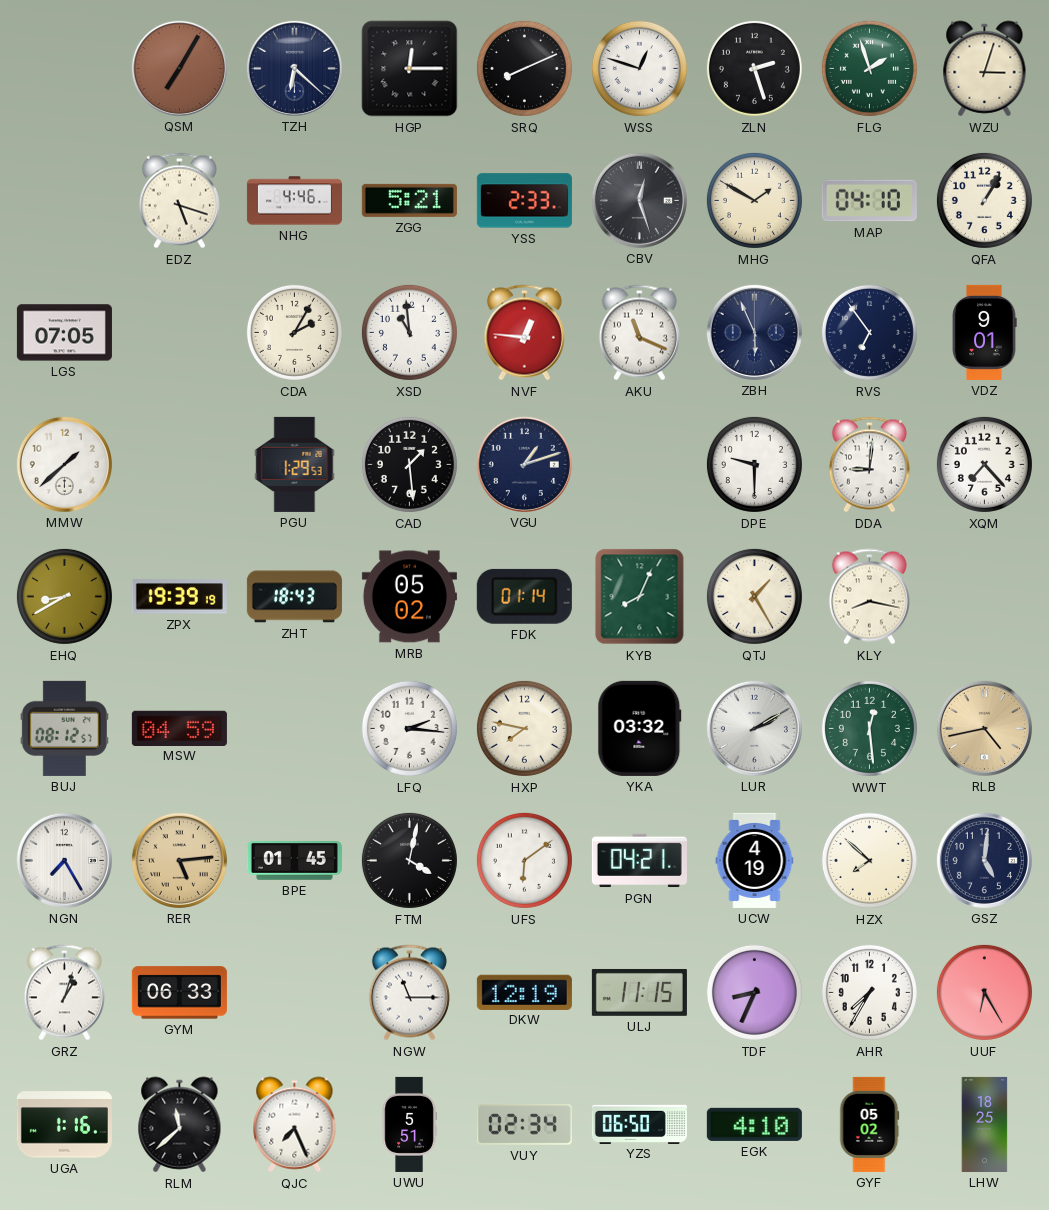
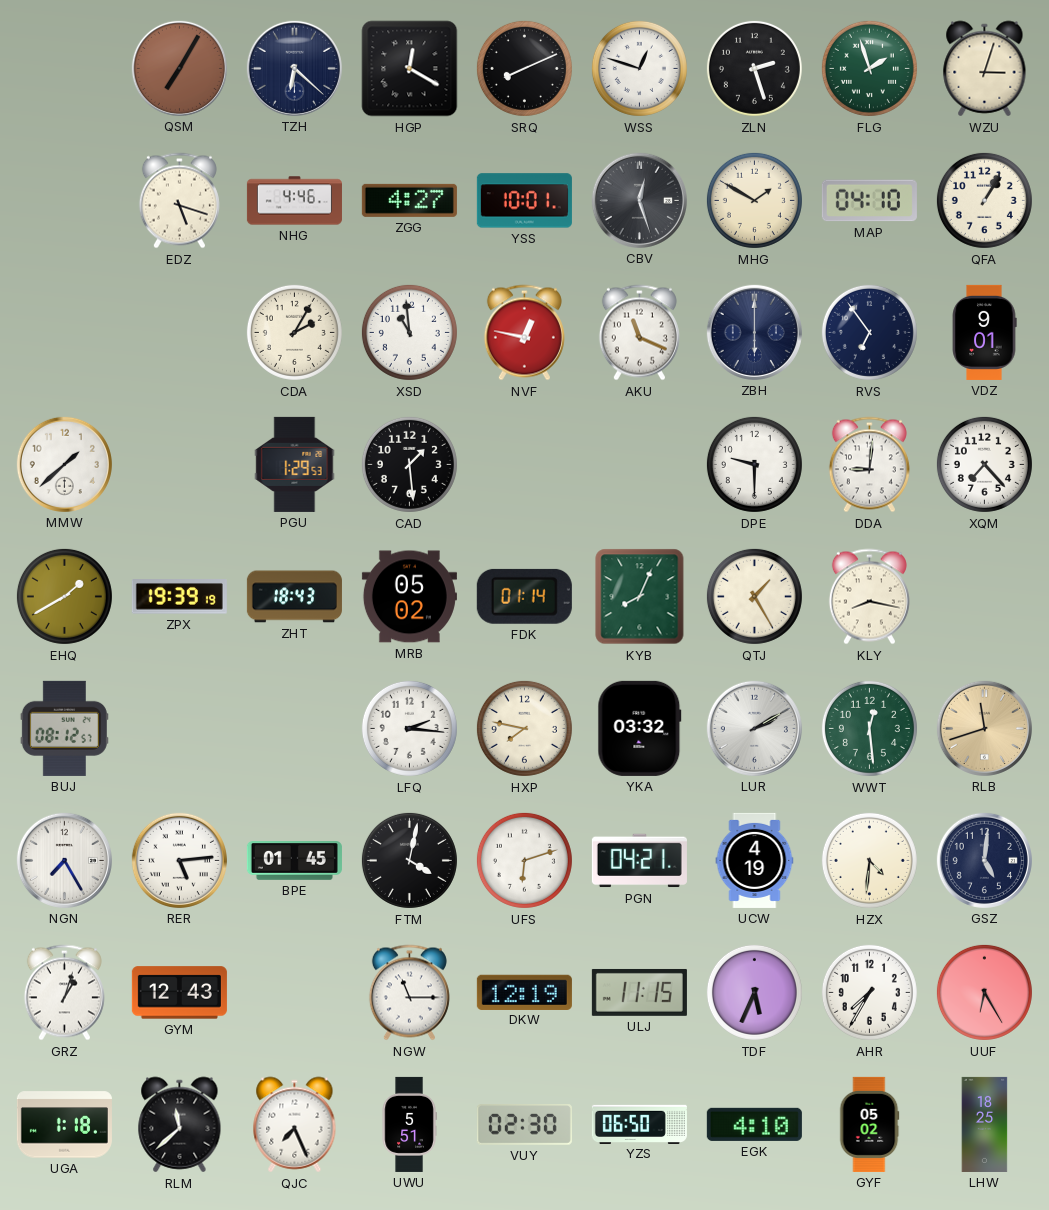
HGP: 12:15 -> 12:20 (410, 69)
ZGG: 5:21 -> 4:27 (409, 200)
YSS: 2:33 -> 10:01 (524, 201)
LGS: 07:05 -> none (64, 333)
NVF: 12:46 -> 12:47 (524, 333)
ZBH: 5:56 -> 6:00 (754, 332)
VGU: 1:12 -> none (524, 464)
EHQ: 8:40 -> 1:40 (64, 596)
MSW: 04:59 -> none (179, 728)
RLB: 4:43 -> 11:42 (984, 728)
RER dial: champagne -> white (179, 860)
UFS: 6:09 -> 6:12 (524, 860)
HZX: 7:52 -> 4:31 (869, 860)
GYM: 06:33 -> 12:43 (179, 993)
TDF: 8:34 -> 5:34 (754, 992)
UGA: 1:16 -> 1:18 (64, 1125)
VUY: 02:34 -> 02:30 (524, 1125)
